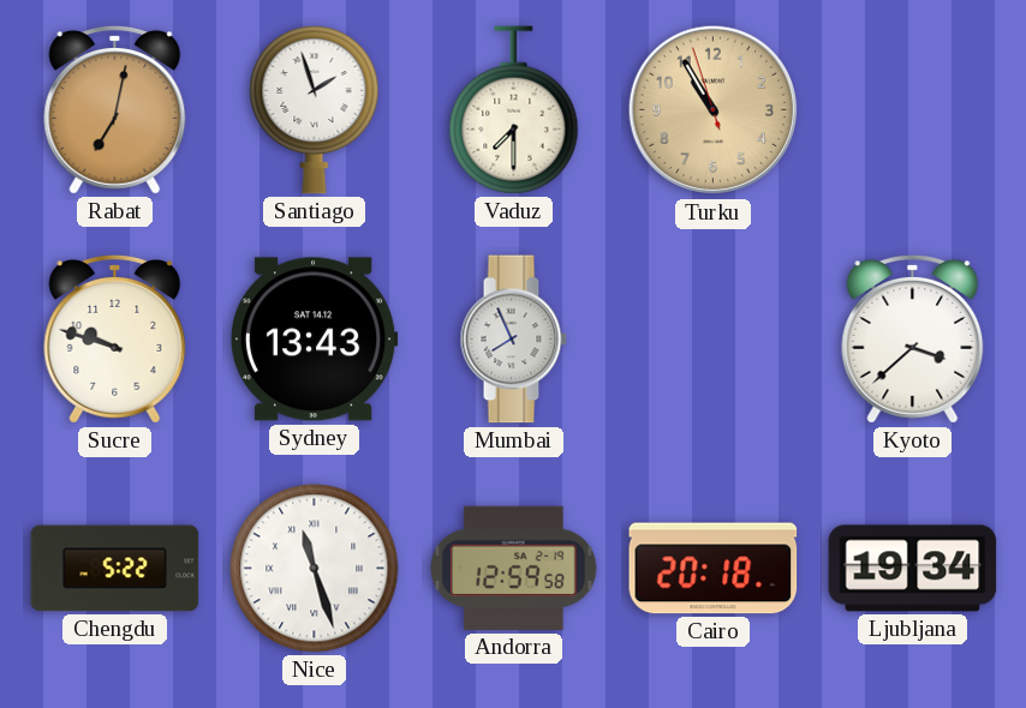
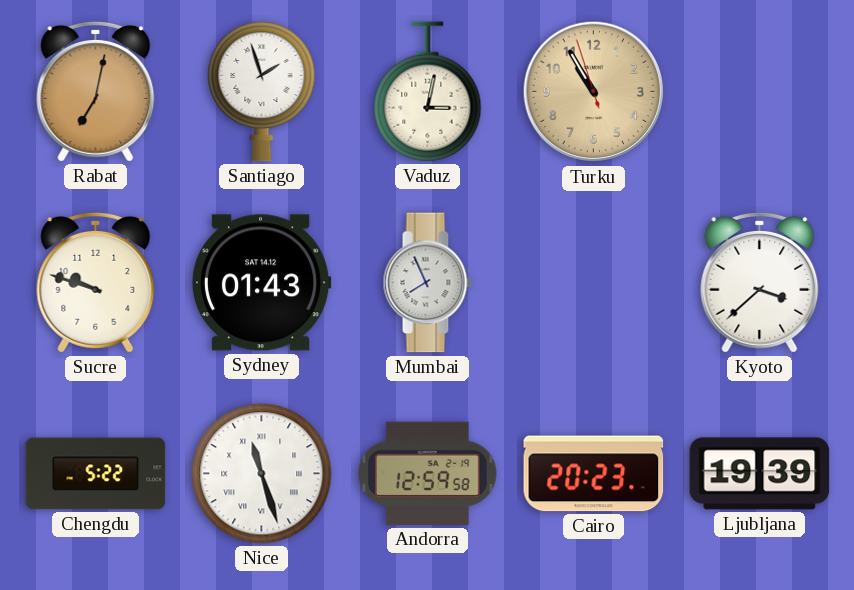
Vaduz: 7:30 -> 3:02 (428, 92)
Sydney: 13:43 -> 01:43 (261, 283)
Cairo: 20:18 -> 20:23 (594, 474)
Ljubljana: 19:34 -> 19:39 (760, 474)
